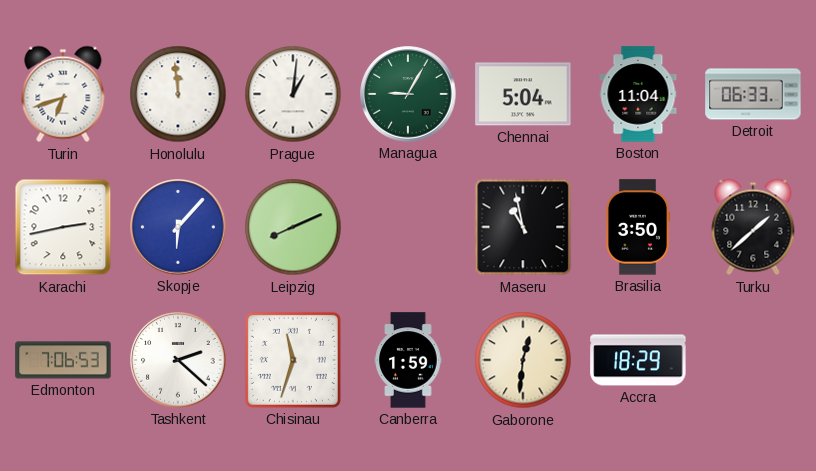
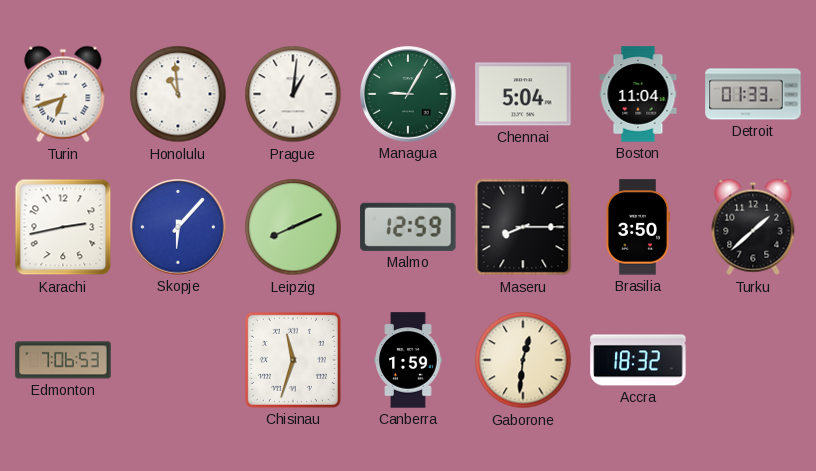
Honolulu: 11:59 -> 10:59 (178, 94)
Detroit: 06:33 -> 01:33 (753, 94)
Malmo: none -> 12:59 (408, 227)
Maseru: 10:58 -> 8:15 (523, 227)
Tashkent: 2:22 -> none (178, 360)
Accra: 18:29 -> 18:32 (638, 360)
